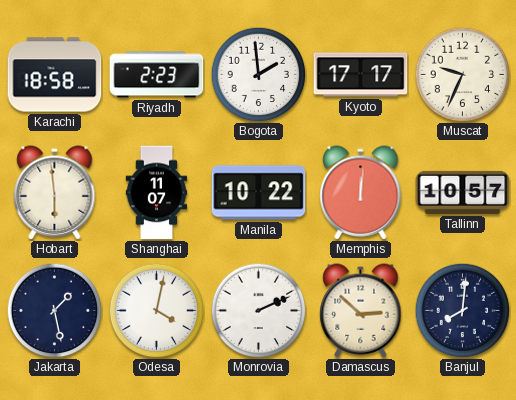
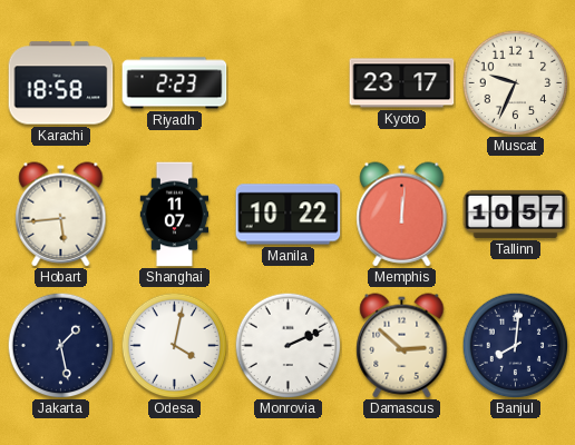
Bogota: 1:59 -> none (258, 74)
Kyoto: 17:17 -> 23:17 (402, 83)
Hobart: 5:59 -> 5:44 (61, 215)
